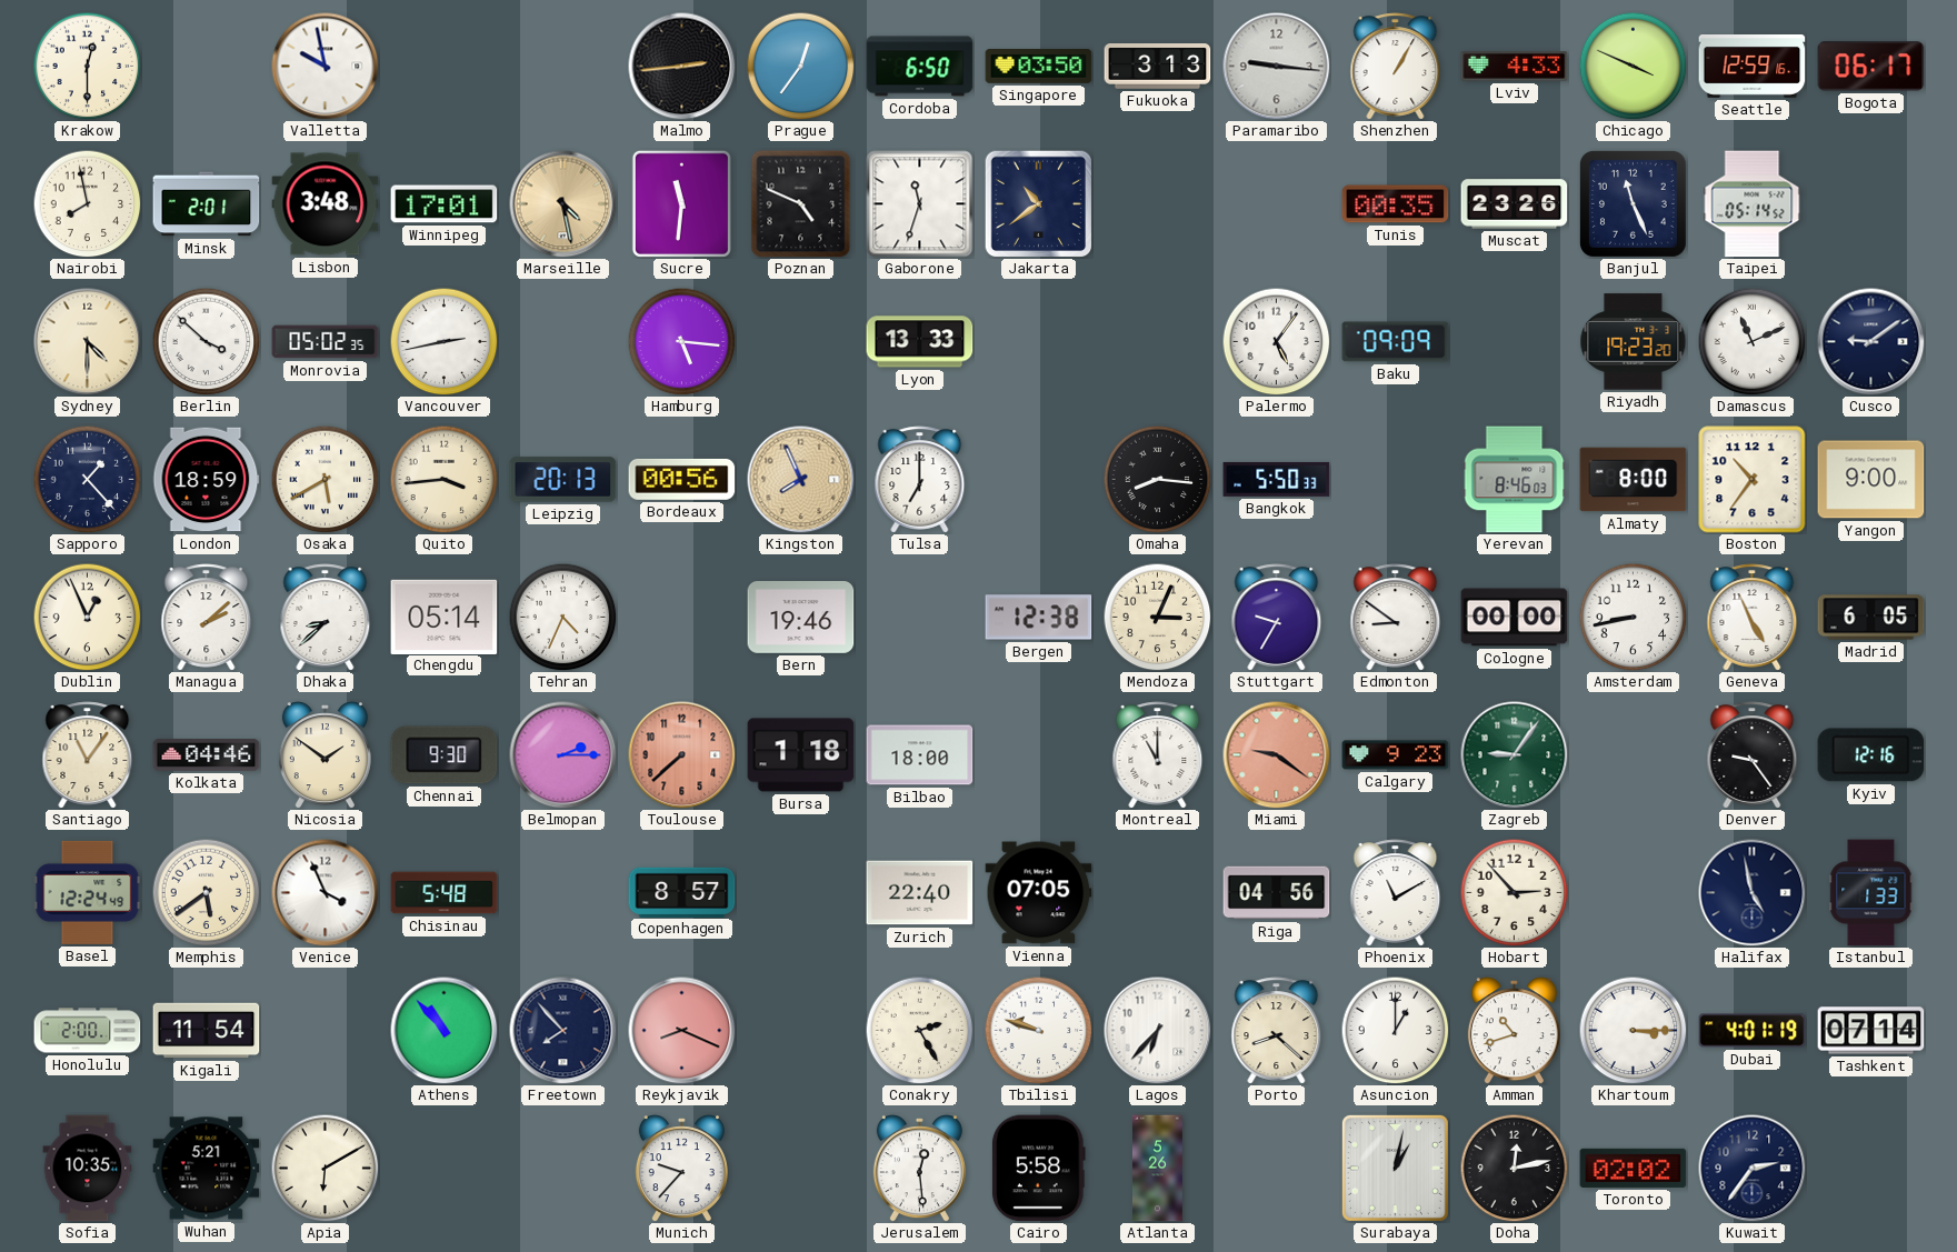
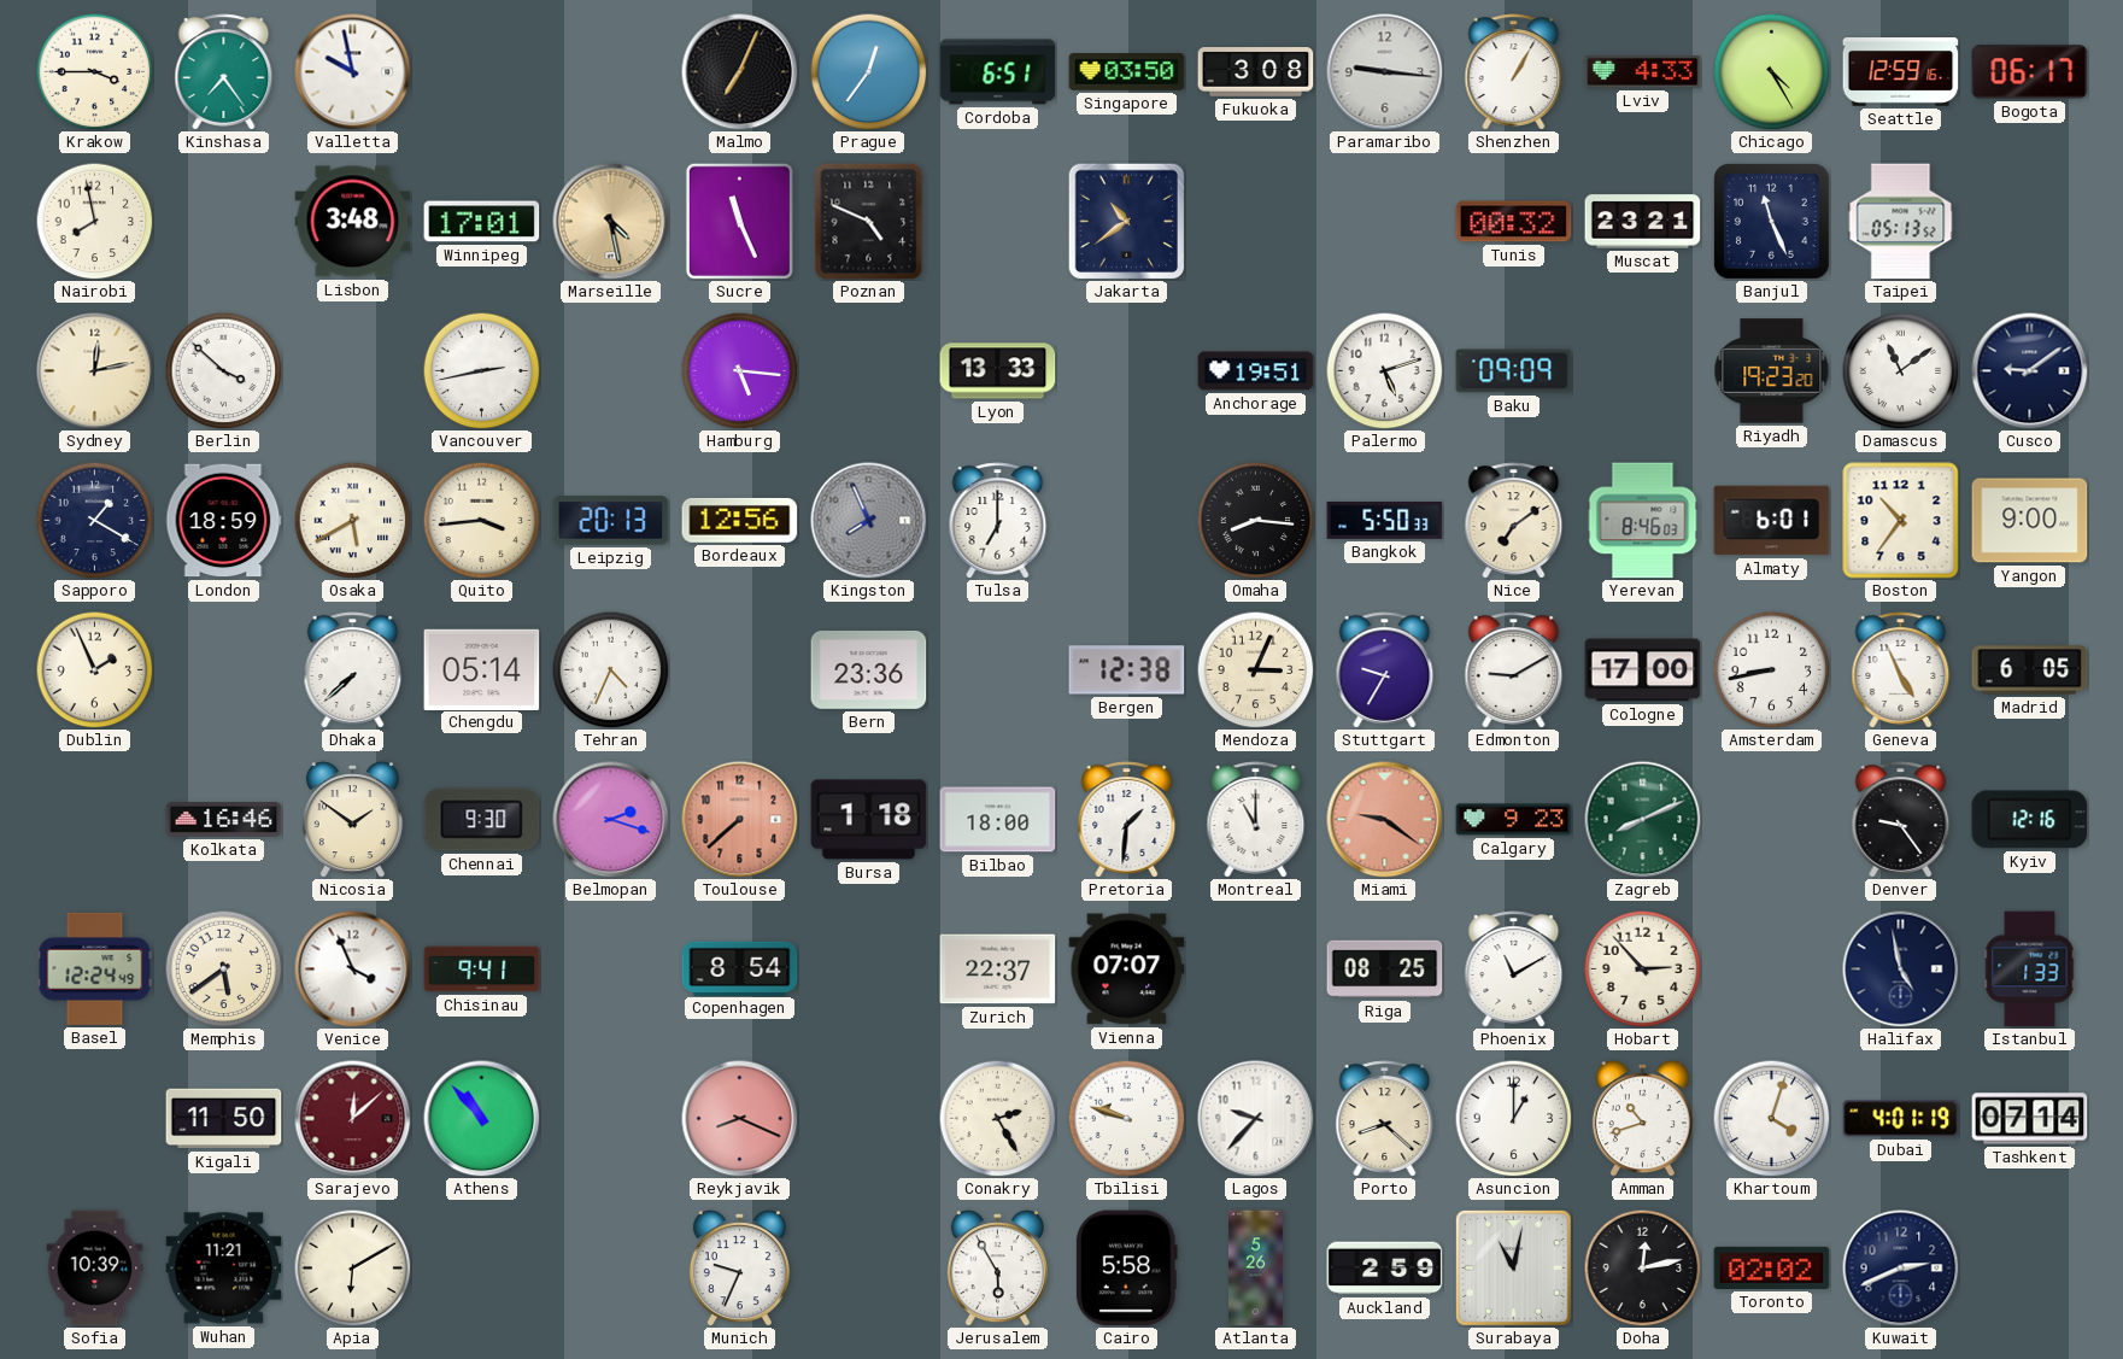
Krakow: 12:30 -> 3:45 (94, 71)
Kinshasa: none -> 7:24 (224, 72)
Malmo: 2:44 -> 7:04 (740, 72)
Cordoba: 6:50 -> 6:51 (998, 72)
Fukuoka: 3:13 -> 3:08 (1256, 72)
Chicago: 3:49 -> 4:25 (1771, 71)
Minsk: 2:01 -> none (207, 204)
Sucre: 11:31 -> 11:26 (739, 221)
Gaborone: 11:33 -> none (920, 204)
Tunis: 00:35 -> 00:32 (1514, 222)
Muscat: 23:26 -> 23:21 (1643, 222)
Taipei: 05:14 -> 05:13 (1901, 222)
Sydney: 4:30 -> 12:13 (95, 371)
Monrovia: 05:02 -> none (326, 342)
Anchorage: none -> 19:51 (1256, 371)
Palermo: 5:06 -> 5:12 (1384, 370)
Damascus: 11:11 -> 11:09 (1900, 370)
Sapporo: 1:23 -> 1:20 (94, 520)
Bordeaux: 00:56 -> 12:56 (740, 520)
Kingston dial: champagne -> grey (869, 521)
Nice: none -> 7:09 (1514, 521)
Almaty: 8:00 -> 6:01 (1772, 521)
Dublin: 12:56 -> 1:56 (94, 669)
Managua: 2:08 -> none (207, 618)
Dhaka: 8:38 -> 7:38 (353, 670)
Bern: 19:46 -> 23:36 (869, 670)
Edmonton: 8:51 -> 9:10 (1514, 670)
Cologne: 00:00 -> 17:00 (1643, 670)
Santiago: 11:06 -> none (88, 755)
Kolkata: 04:46 -> 16:46 (224, 819)
Belmopan: 2:15 -> 2:18 (611, 820)
Pretoria: none -> 1:31 (1127, 820)
Zagreb: 9:06 -> 8:11 (1643, 820)
Chisinau: 5:48 -> 9:41 (482, 970)
Copenhagen: 8:57 -> 8:54 (740, 968)
Zurich: 22:40 -> 22:37 (998, 970)
Vienna: 07:05 -> 07:07 (1127, 970)
Riga: 04:56 -> 08:25 (1385, 970)
Honolulu: 2:00 -> none (88, 1031)
Kigali: 11:54 -> 11:50 (224, 1119)
Sarajevo: none -> 12:08 (353, 1119)
Freetown: 7:53 -> none (563, 1031)
Lagos: 6:37 -> 9:37 (1256, 1119)
Khartoum: 3:15 -> 4:03 (1771, 1118)
Sofia: 10:35 -> 10:39 (95, 1269)
Wuhan: 5:21 -> 11:21 (224, 1269)
Munich: 9:37 -> 9:34 (739, 1269)
Jerusalem: 12:29 -> 5:55 (997, 1269)
Auckland: none -> 2:59 (1385, 1269)
Surabaya: 1:02 -> 11:02 (1513, 1267)
Kuwait: 2:36 -> 2:41 (1901, 1269)
